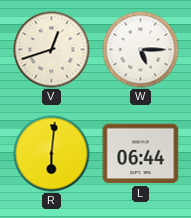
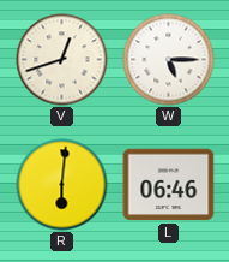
L: 06:44 -> 06:46 (169, 185)
